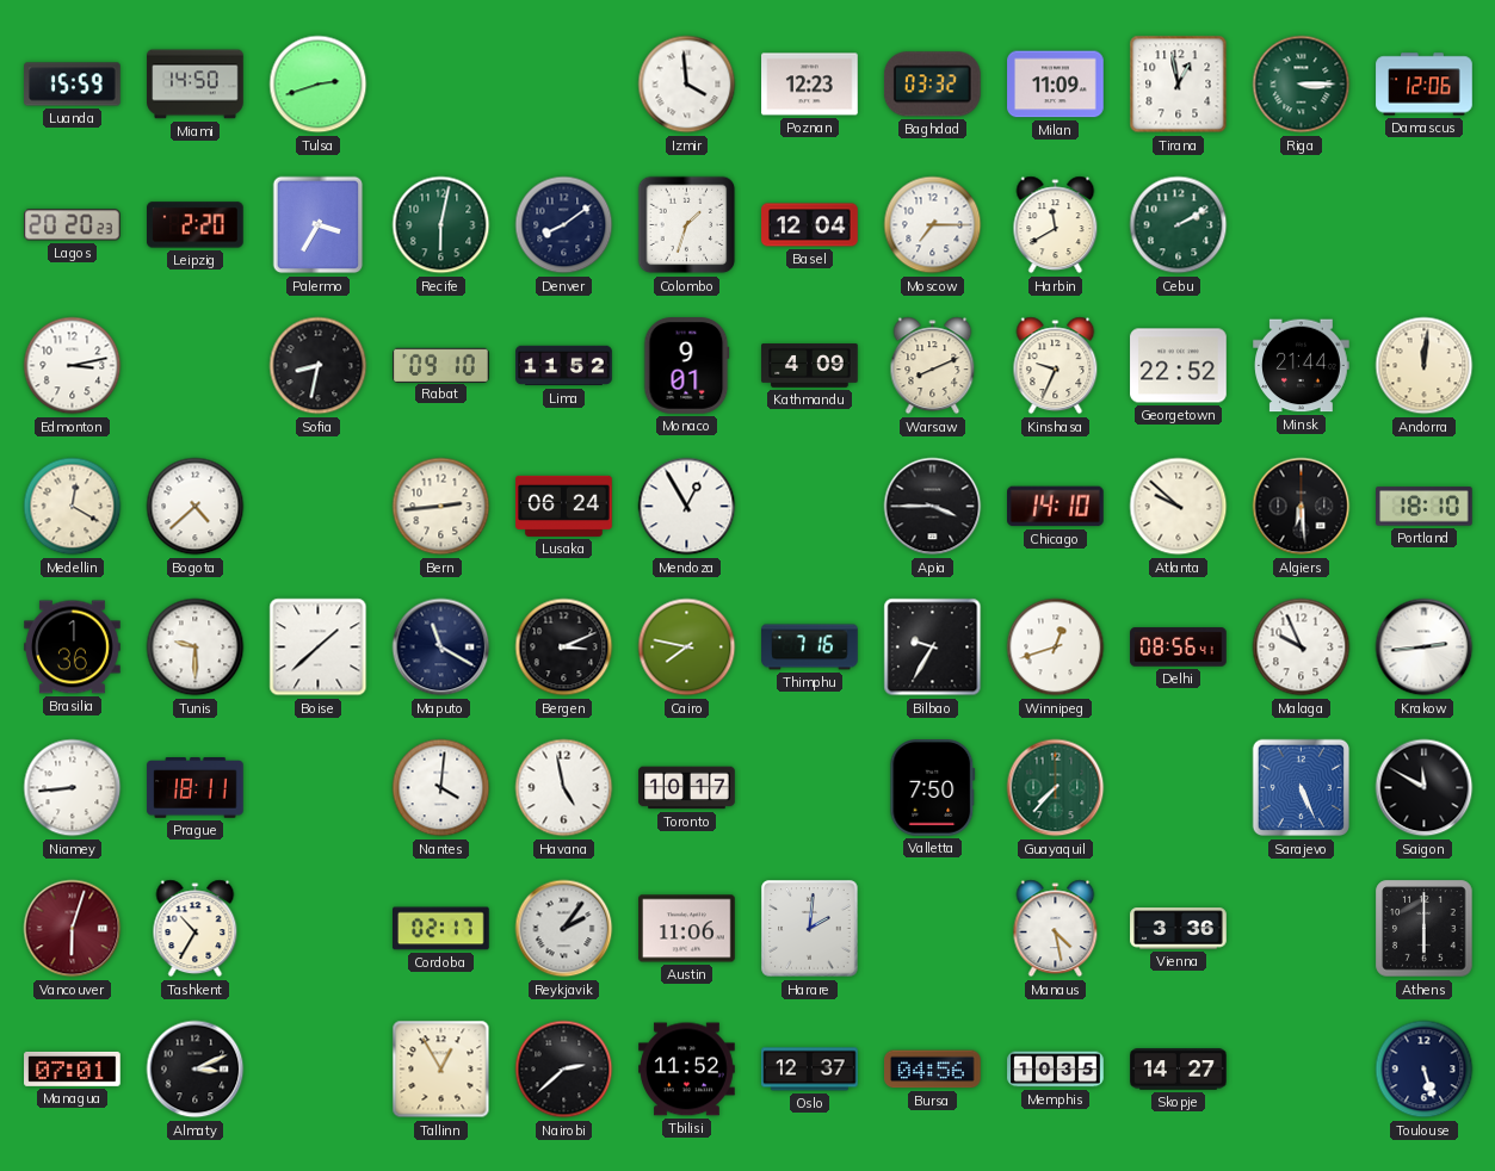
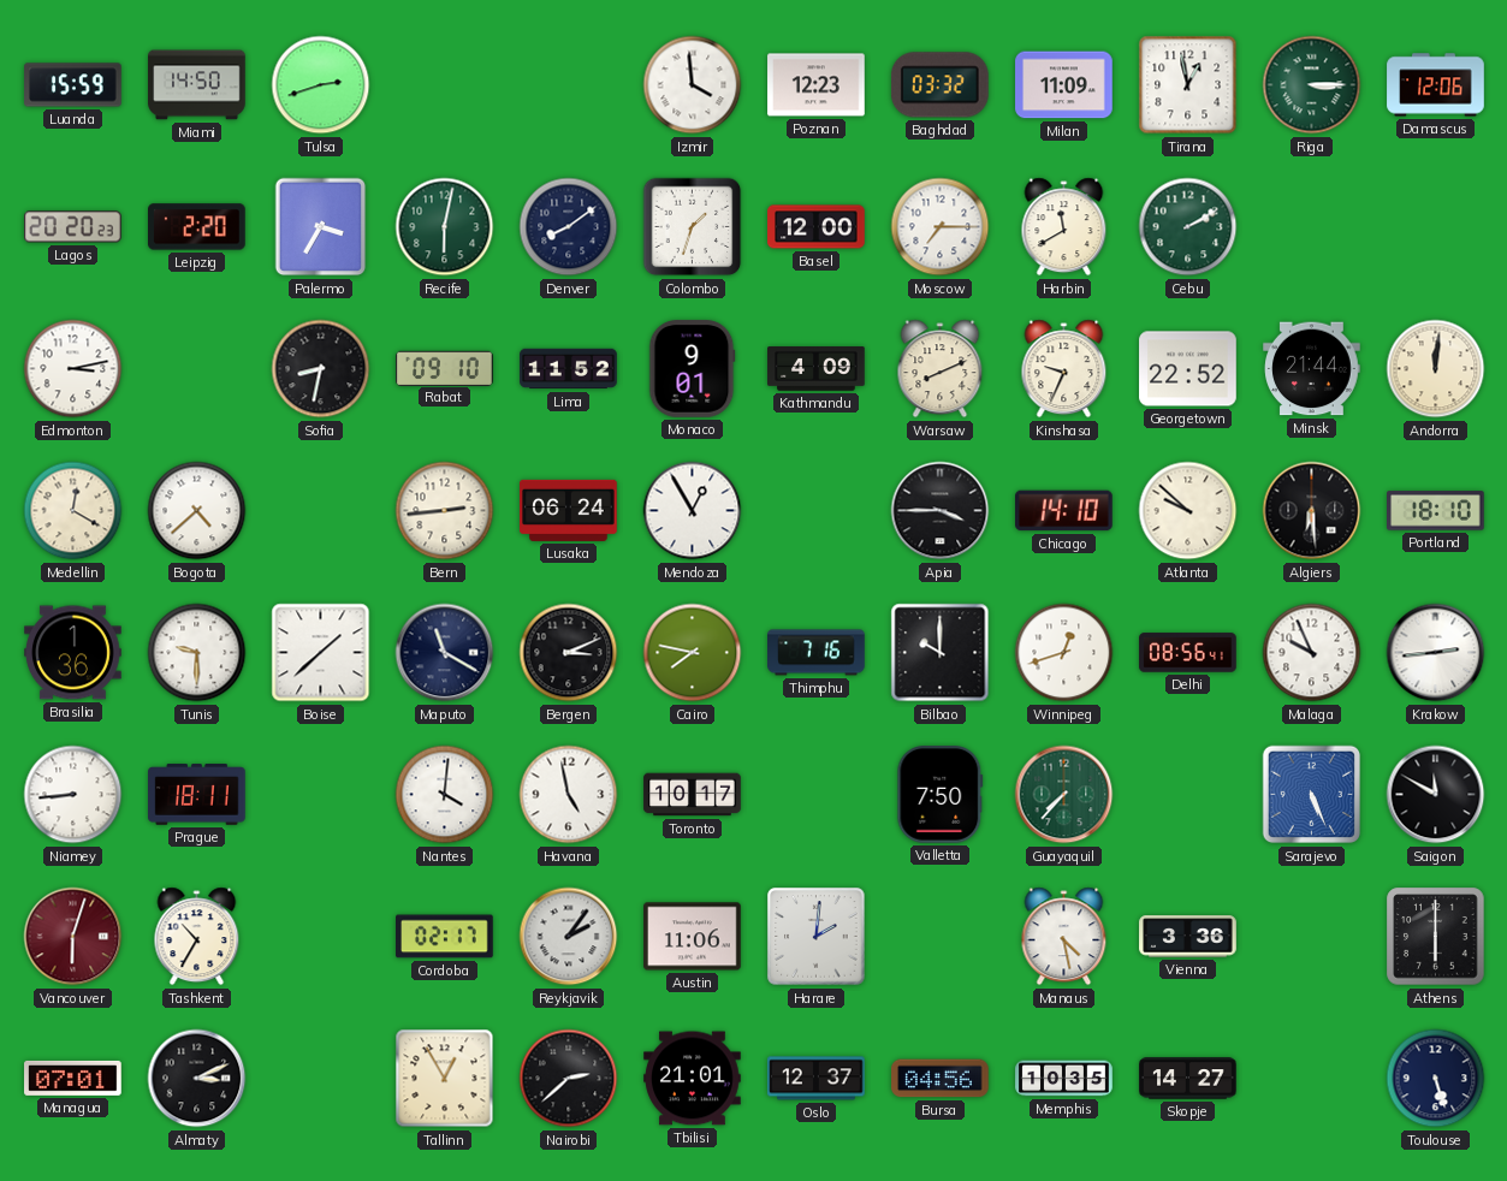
Basel: 12:04 -> 12:00 (817, 227)
Bilbao: 9:35 -> 10:00 (941, 653)
Tbilisi: 11:52 -> 21:01 (693, 1079)
